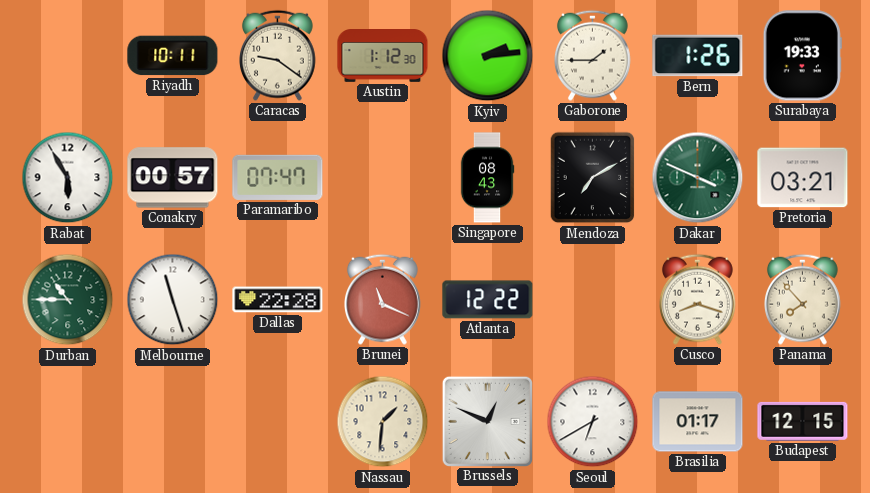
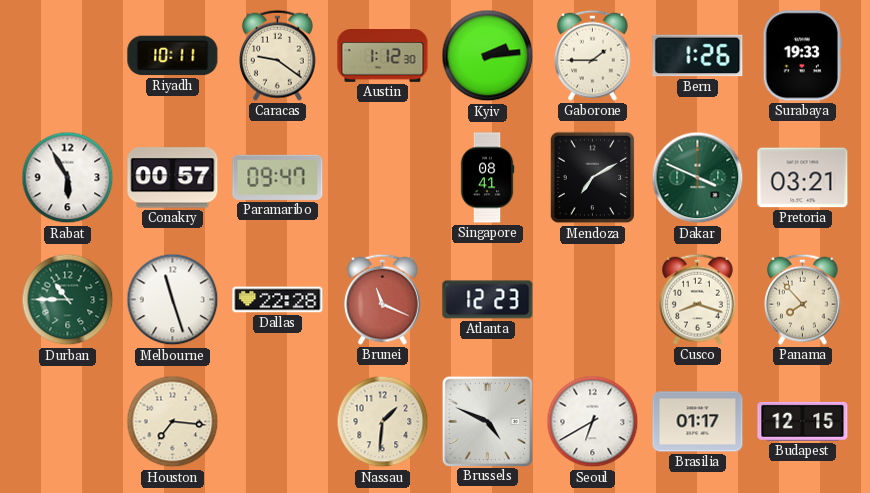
Paramaribo: 07:47 -> 09:47 (278, 177)
Singapore: 08:43 -> 08:41 (487, 178)
Atlanta: 12:22 -> 12:23 (488, 300)
Houston: none -> 7:16 (173, 422)
Brussels: 12:49 -> 4:49 (487, 421)
